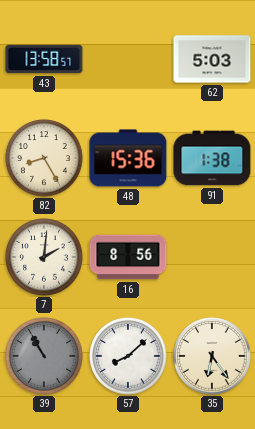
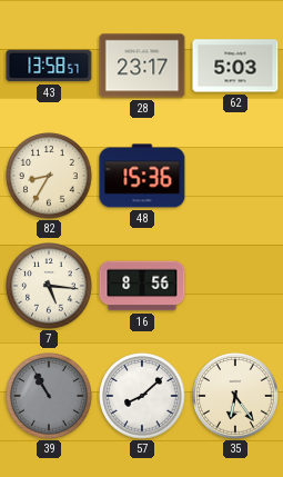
28: none -> 23:17 (142, 66)
82: 8:25 -> 8:35 (49, 176)
91: 1:38 -> none (212, 158)
7: 2:01 -> 5:16 (49, 286)
